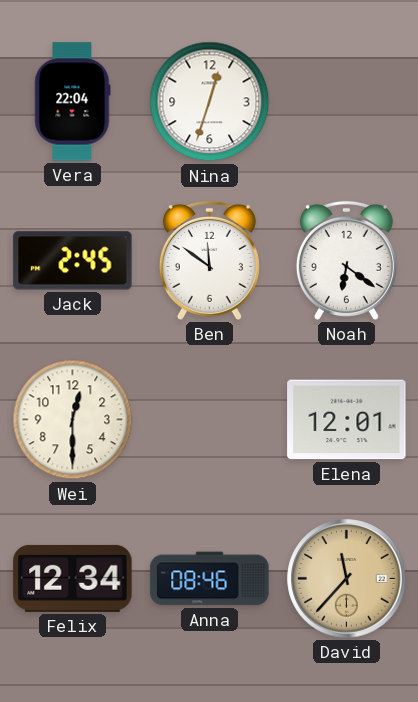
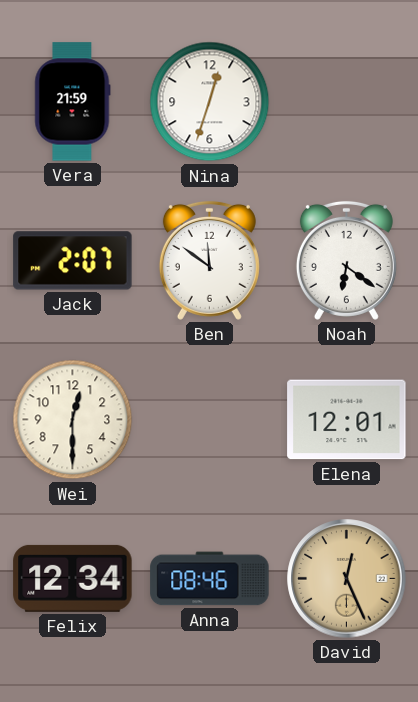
Vera: 22:04 -> 21:59 (73, 102)
Jack: 2:45 -> 2:07 (73, 261)
David: 11:37 -> 12:26 (347, 579)
